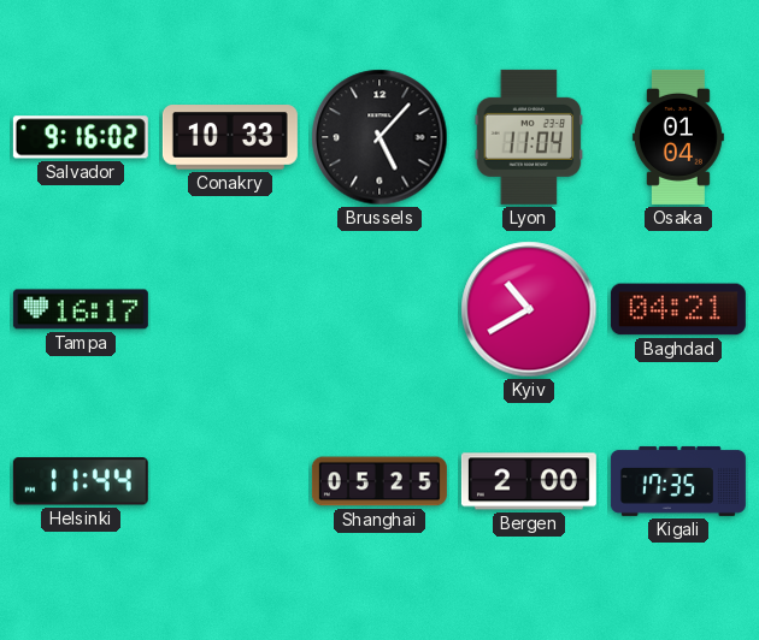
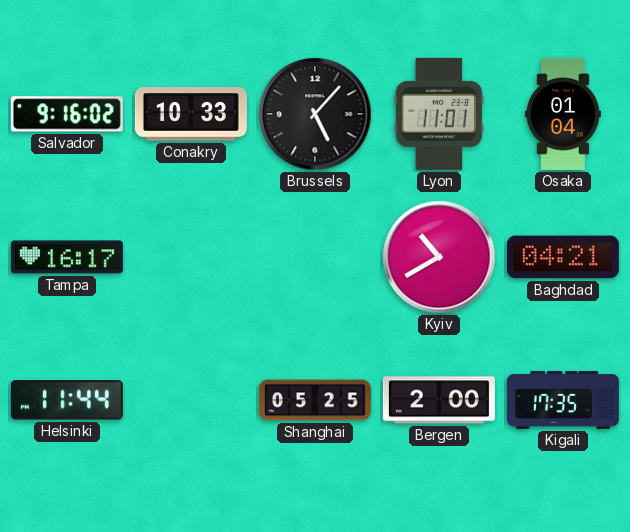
Lyon: 11:04 -> 11:01 (439, 114)
